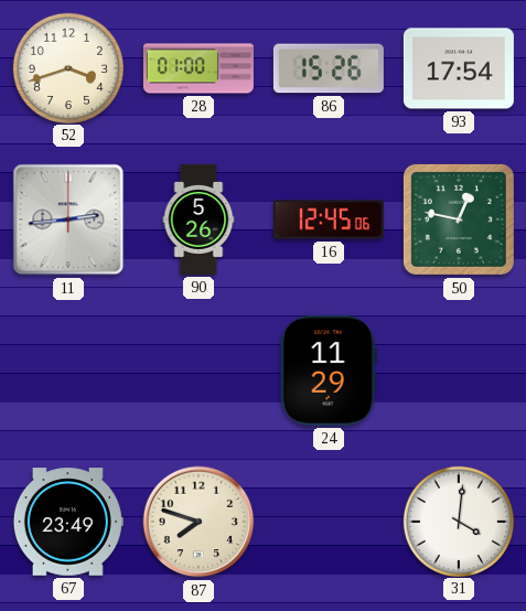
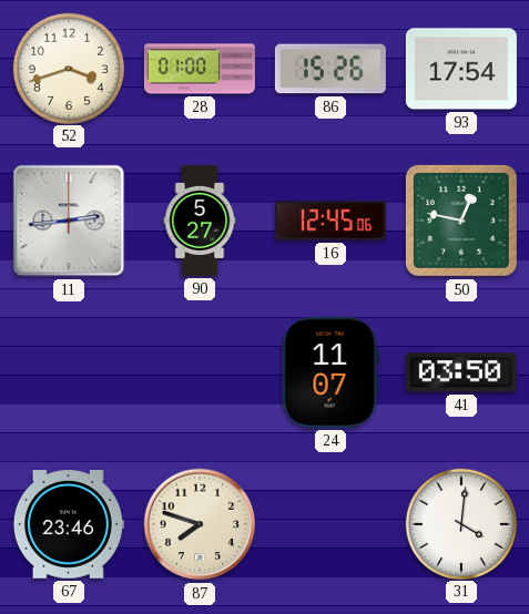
90: 5:26 -> 5:27 (200, 221)
24: 11:29 -> 11:07 (330, 372)
41: none -> 03:50 (461, 372)
67: 23:49 -> 23:46 (69, 524)
